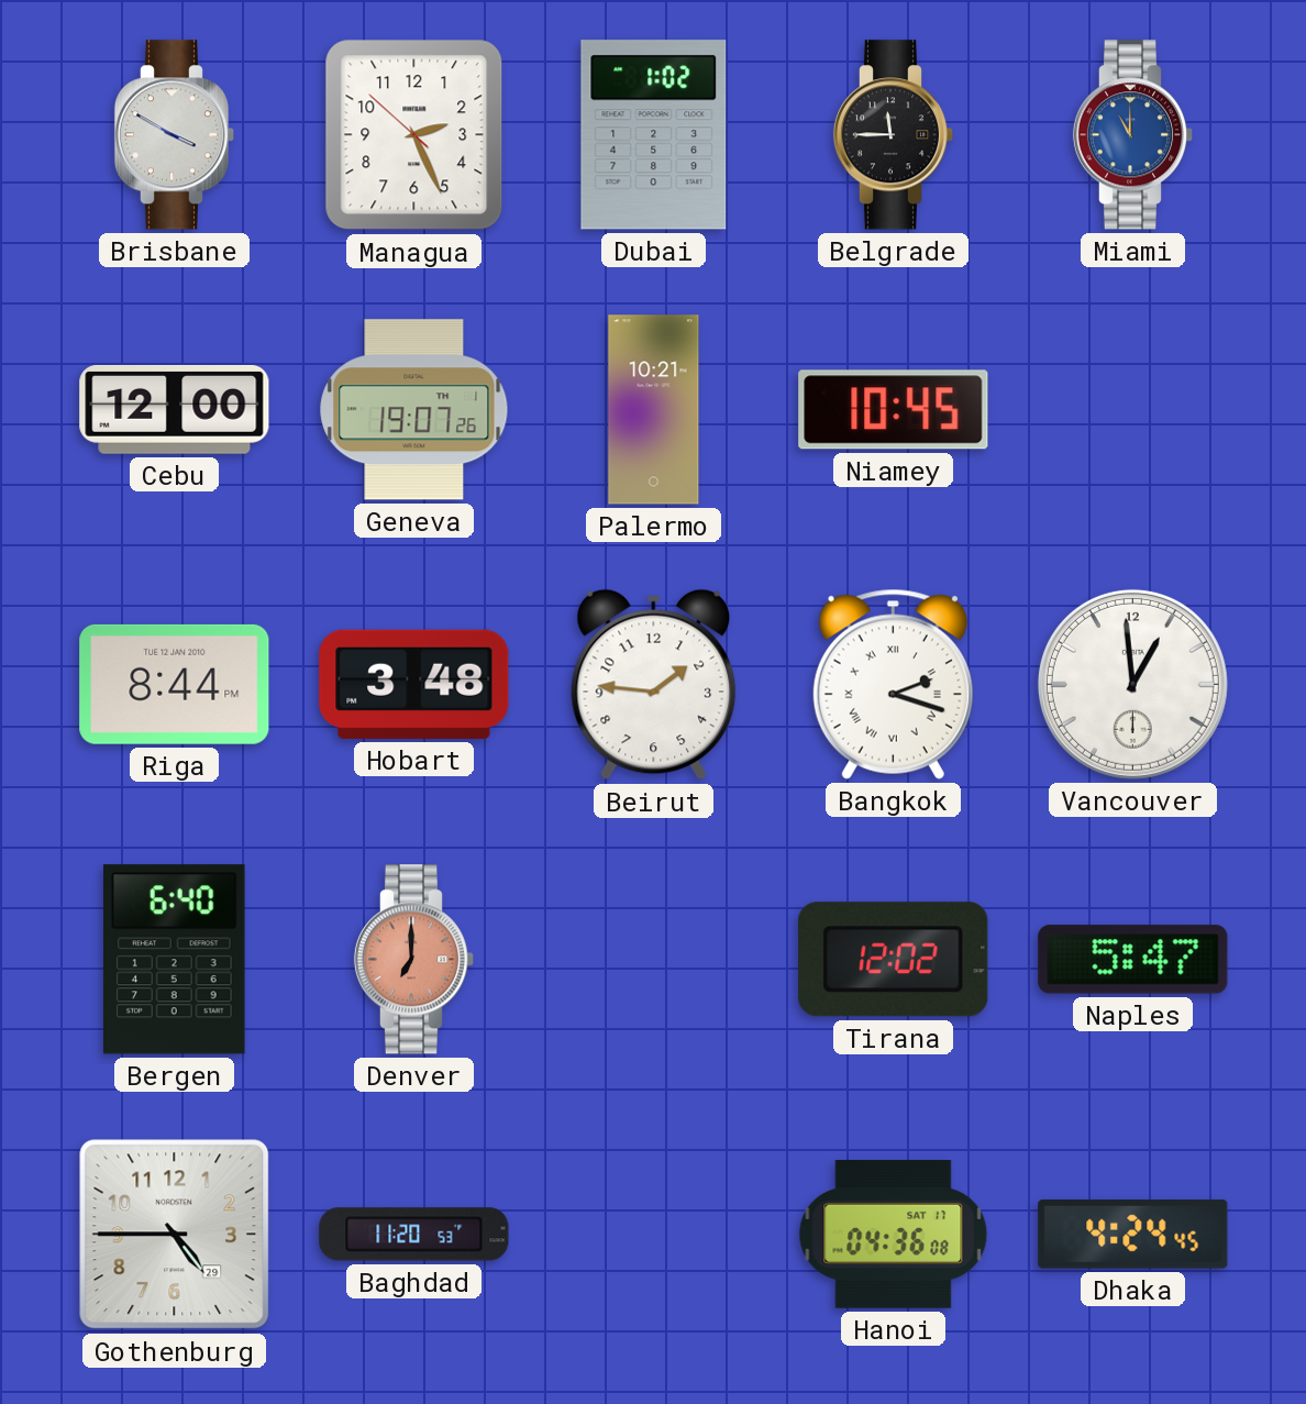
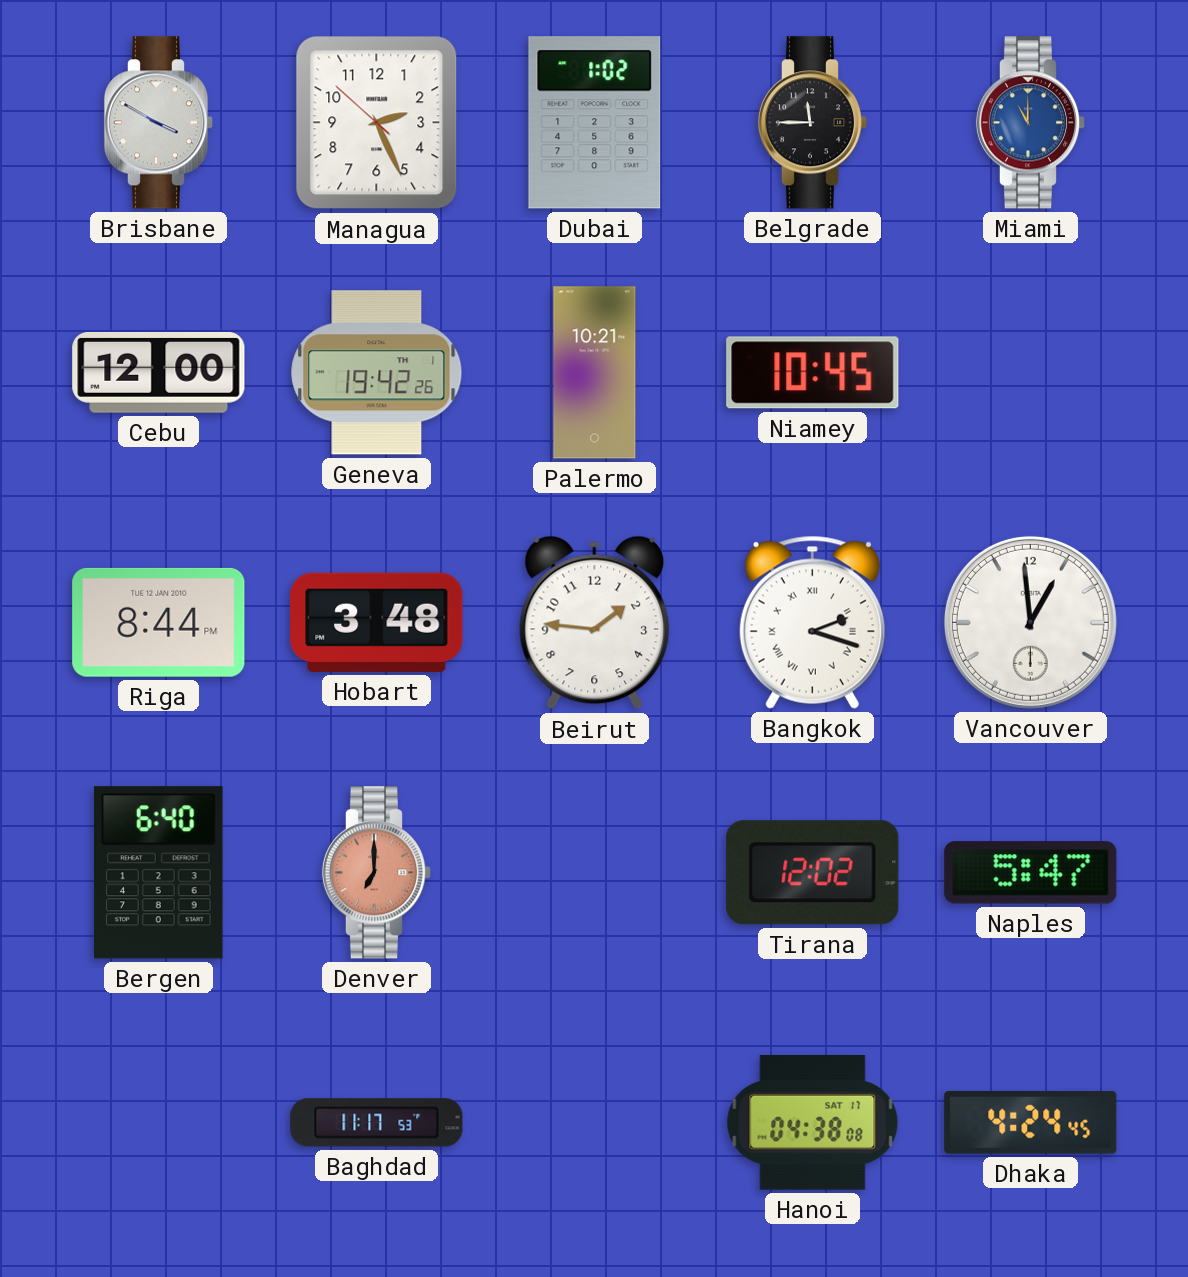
Geneva: 19:07 -> 19:42 (377, 373)
Gothenburg: 4:45 -> none (175, 1235)
Baghdad: 11:20 -> 11:17 (377, 1123)
Hanoi: 04:36 -> 04:38 (813, 1123)
